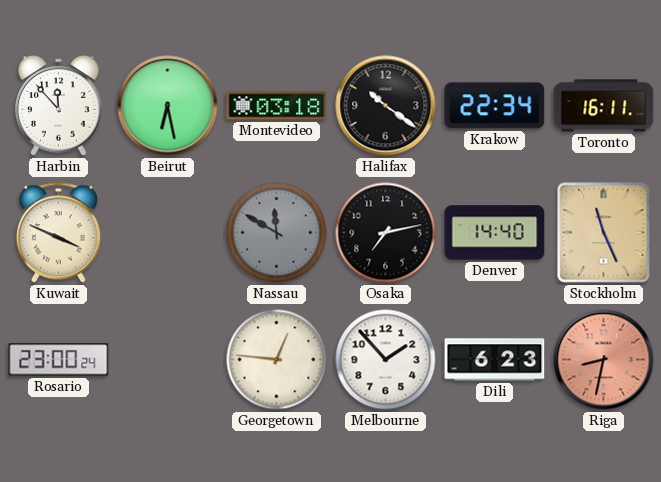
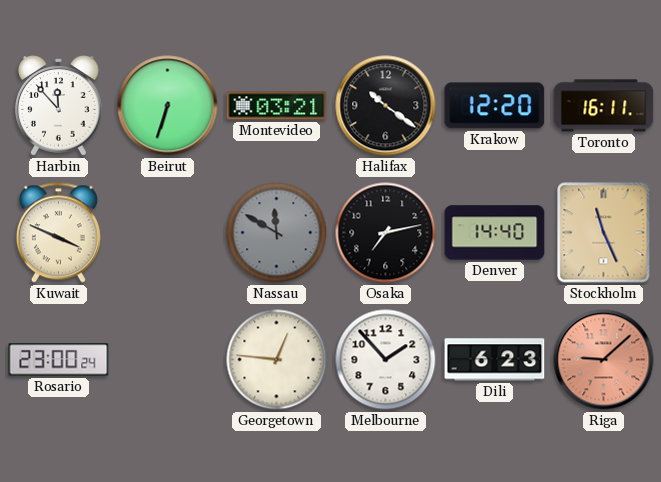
Beirut: 6:28 -> 6:33 (168, 106)
Montevideo: 03:18 -> 03:21 (277, 106)
Krakow: 22:34 -> 12:20 (495, 106)
Riga: 8:32 -> 9:08 (604, 360)
